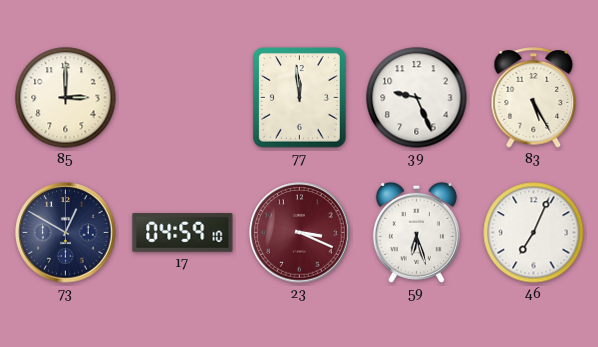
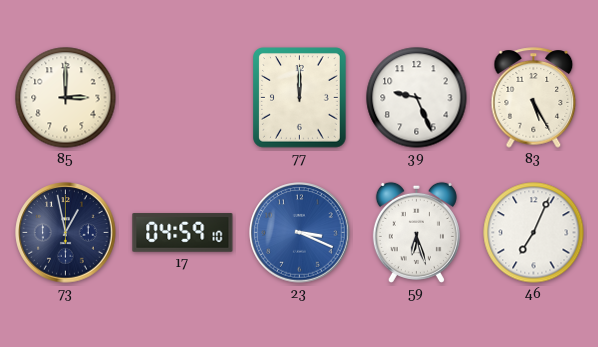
77: 11:59 -> 12:00 (300, 98)
73: 12:50 -> 12:58 (66, 233)
23 dial: burgundy -> blue (300, 233)
